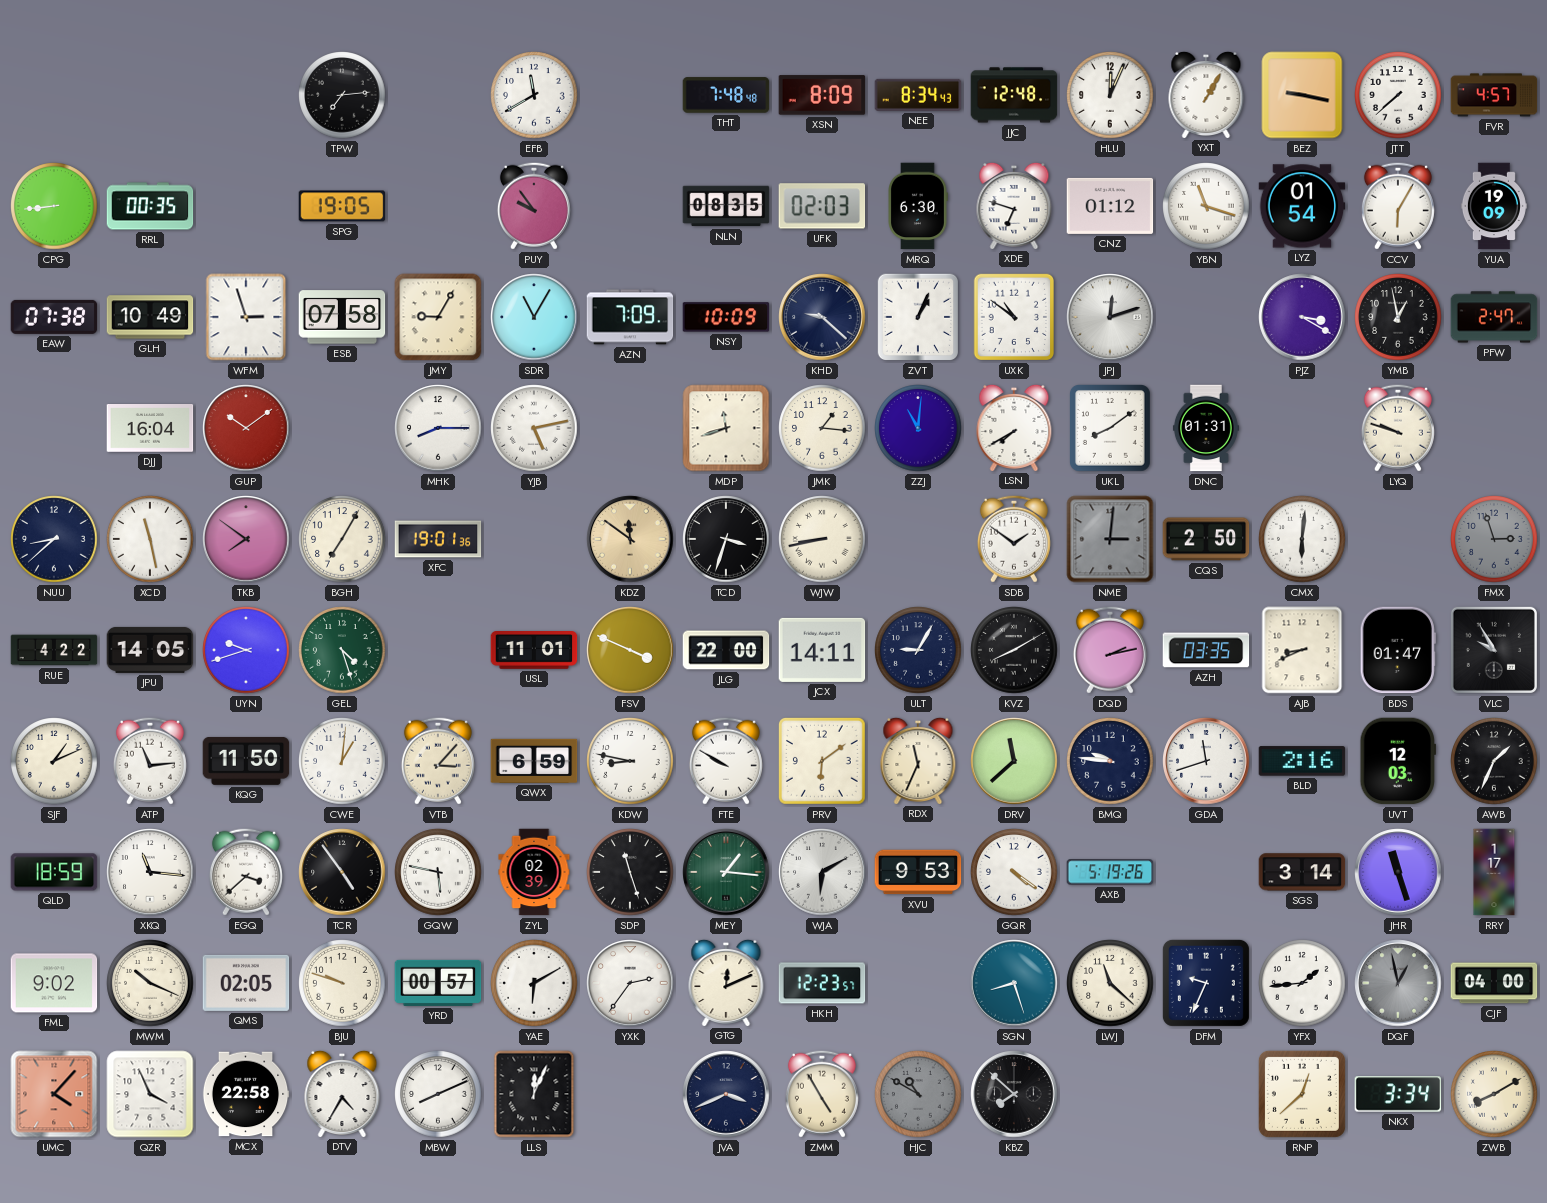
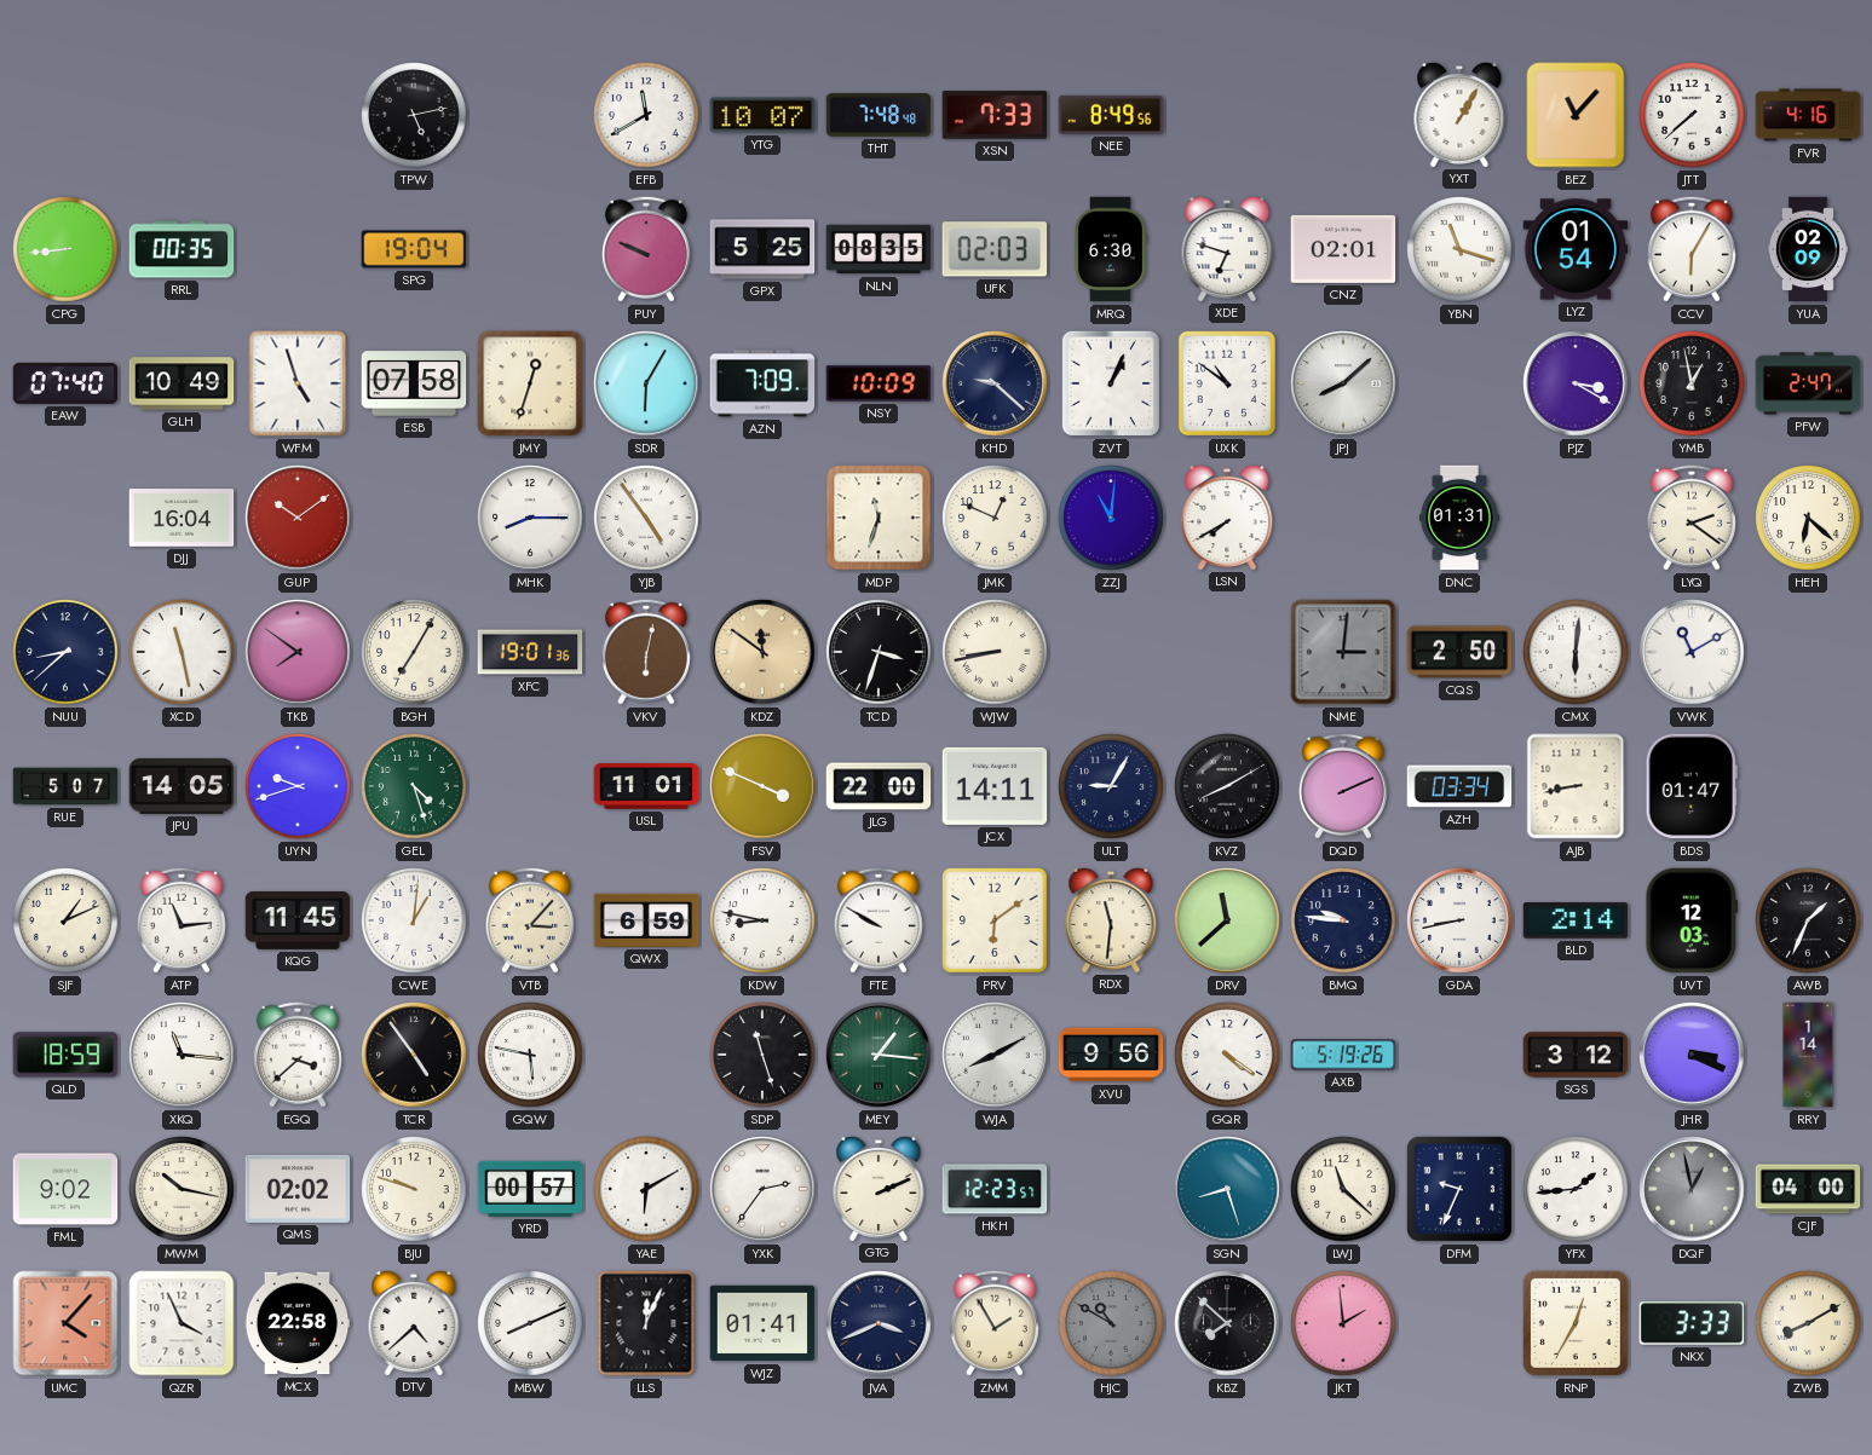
TPW: 7:14 -> 5:13 (414, 115)
YTG: none -> 10:07 (762, 115)
XSN: 8:09 -> 7:33 (995, 115)
NEE: 8:34 -> 8:49 (1111, 115)
JJC: 12:48 -> none (1014, 95)
HLU: 12:04 -> none (1110, 95)
BEZ: 9:17 -> 11:07 (1576, 115)
FVR: 4:57 -> 4:16 (1808, 115)
SPG: 19:05 -> 19:04 (414, 249)
PUY: 9:54 -> 9:49 (646, 249)
GPX: none -> 5:25 (762, 249)
CNZ: 01:12 -> 02:01 (1343, 249)
YUA: 19:09 -> 02:09 (1808, 249)
EAW: 07:38 -> 07:40 (65, 383)
WFM: 2:57 -> 4:57 (298, 383)
JMY: 9:05 -> 12:33 (530, 383)
SDR: 11:05 -> 6:05 (646, 383)
JPJ: 12:12 -> 8:08 (1343, 383)
YJB: 5:13 -> 4:54 (646, 518)
MDP: 11:42 -> 11:33 (879, 518)
JMK: 1:16 -> 12:49 (995, 518)
UKL: 8:09 -> none (1110, 429)
LYQ: 9:48 -> 2:21 (1692, 518)
HEH: none -> 6:22 (1808, 518)
VKV: none -> 6:02 (646, 652)
SDB: 1:51 -> none (1014, 539)
VWK: none -> 11:10 (1692, 652)
FMX: 2:57 -> none (1494, 539)
RUE: 4:22 -> 5:07 (65, 786)
DQD: 2:13 -> 2:11 (1343, 786)
AZH: 03:35 -> 03:34 (1459, 786)
AJB: 8:41 -> 8:43 (1576, 786)
VLC: 9:55 -> none (1494, 650)
KQG: 11:50 -> 11:45 (298, 920)
RDX: 11:34 -> 11:31 (1111, 919)
GDA: 11:42 -> 8:43 (1459, 920)
BLD: 2:16 -> 2:14 (1576, 920)
ZYL: 02:39 -> none (534, 872)
WJA: 6:10 -> 8:10 (995, 1055)
XVU: 9:53 -> 9:56 (1111, 1055)
SGS: 3:14 -> 3:12 (1576, 1055)
JHR: 11:27 -> 3:19 (1692, 1055)
RRY: 1:17 -> 1:14 (1808, 1055)
MWM: 10:19 -> 10:17 (182, 1189)
QMS: 02:05 -> 02:02 (298, 1189)
GTG: 12:11 -> 2:11 (879, 1188)
DTV: 4:35 -> 4:38 (414, 1322)
WJZ: none -> 01:41 (762, 1323)
ZMM: 4:55 -> 1:55 (995, 1323)
JKT: none -> 1:59 (1343, 1323)
RNP: 12:38 -> 12:35 (1576, 1323)
NKX: 3:34 -> 3:33 (1692, 1323)
